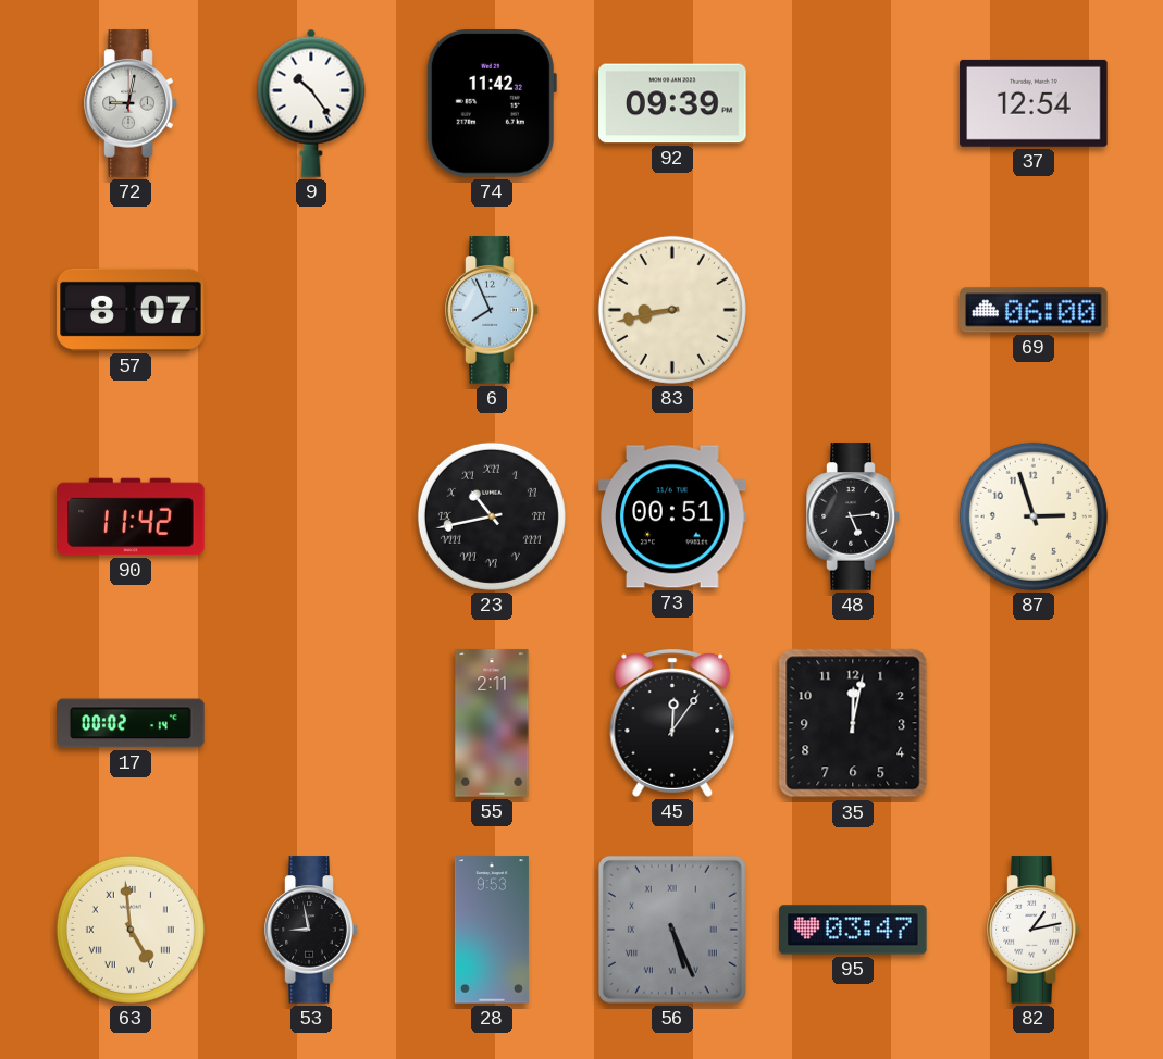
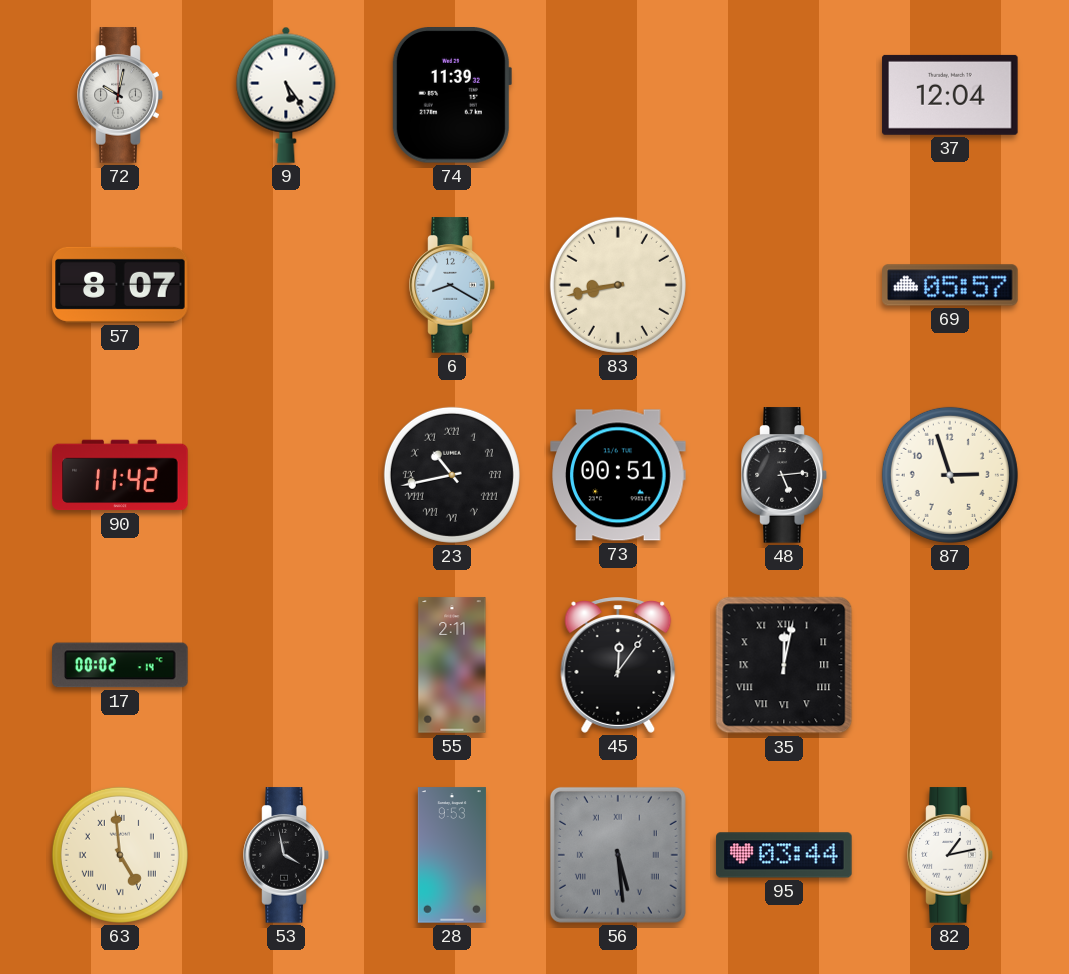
72: 9:02 -> 10:02 (120, 95)
9: 10:24 -> 5:24 (286, 95)
74: 11:42 -> 11:39 (451, 96)
92: 09:39 -> none (672, 103)
37: 12:54 -> 12:04 (950, 95)
6: 7:56 -> 8:20 (452, 285)
69: 06:00 -> 05:57 (950, 285)
35 numerals: Arabic -> Roman (784, 665)
53: 8:58 -> 3:58 (286, 855)
56: 5:26 -> 5:29 (618, 855)
95: 03:47 -> 03:44 (784, 855)
